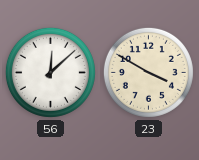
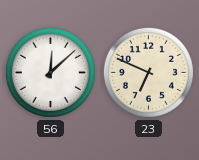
23: 3:50 -> 6:49 (148, 72)
